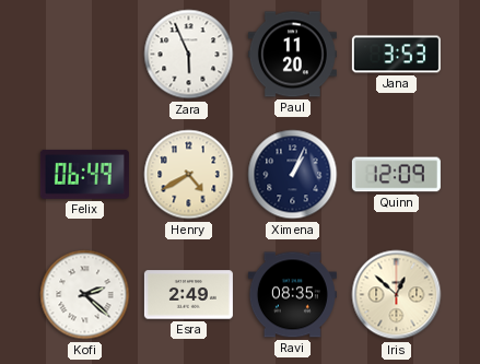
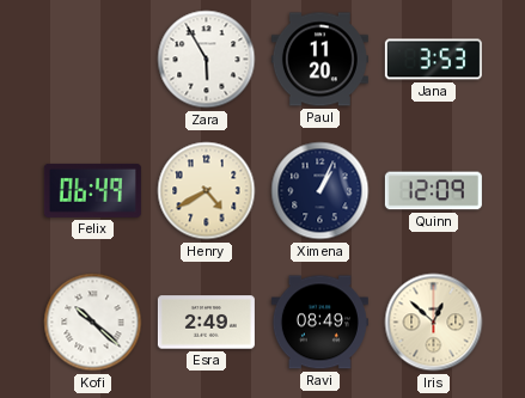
Zara: 5:56 -> 5:55 (207, 60)
Kofi: 2:22 -> 10:22 (93, 323)
Ravi: 08:35 -> 08:49 (319, 323)
